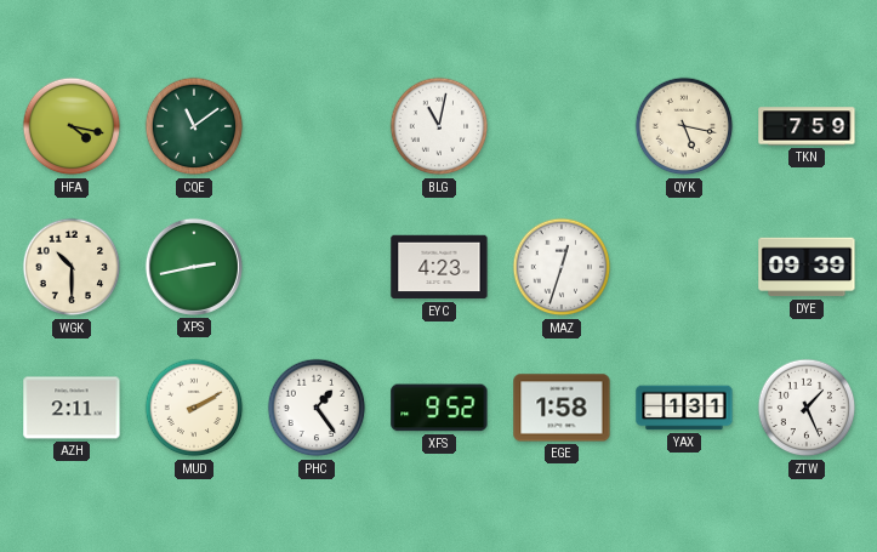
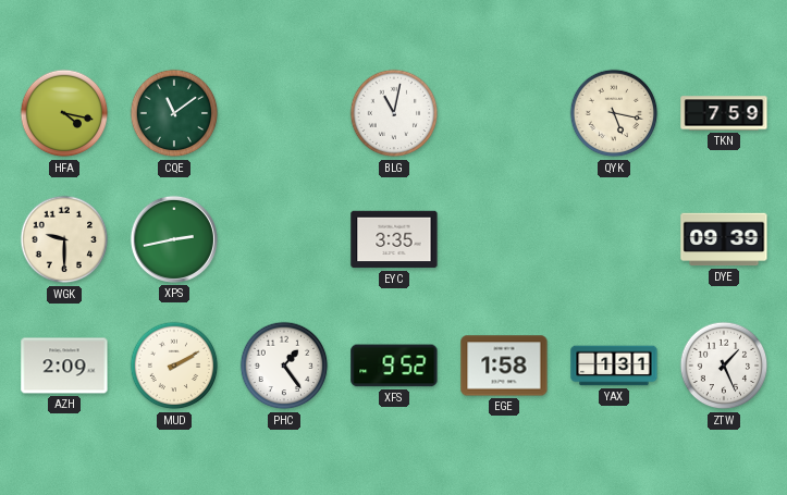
WGK: 10:30 -> 9:30 (64, 239)
EYC: 4:23 -> 3:35 (394, 239)
MAZ: 12:33 -> none (562, 267)
AZH: 2:11 -> 2:09 (64, 366)
